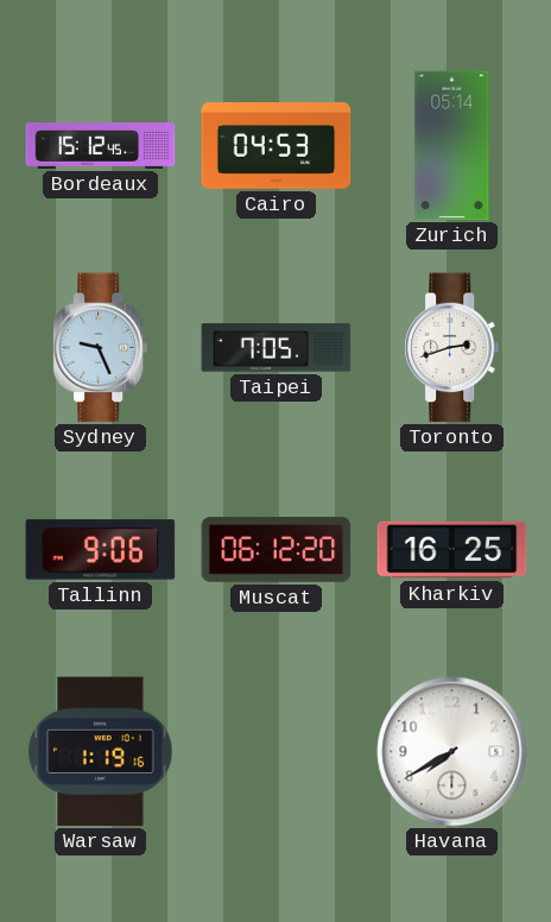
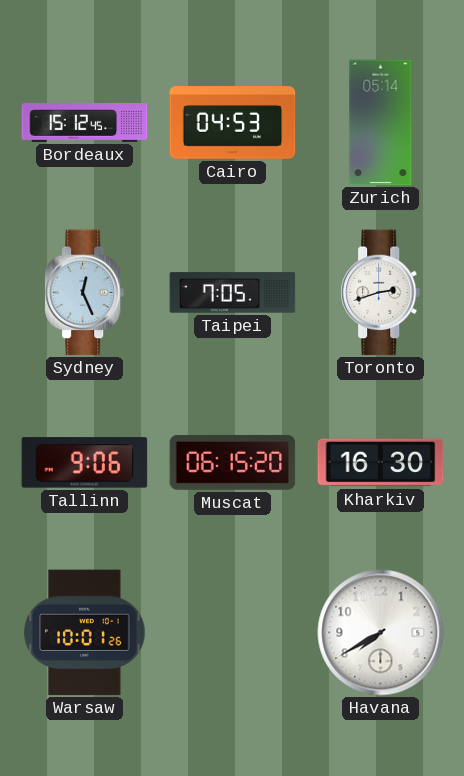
Sydney: 9:26 -> 12:26 (85, 293)
Muscat: 06:12 -> 06:15 (233, 462)
Kharkiv: 16:25 -> 16:30 (381, 463)
Warsaw: 1:19 -> 10:01 (85, 633)
